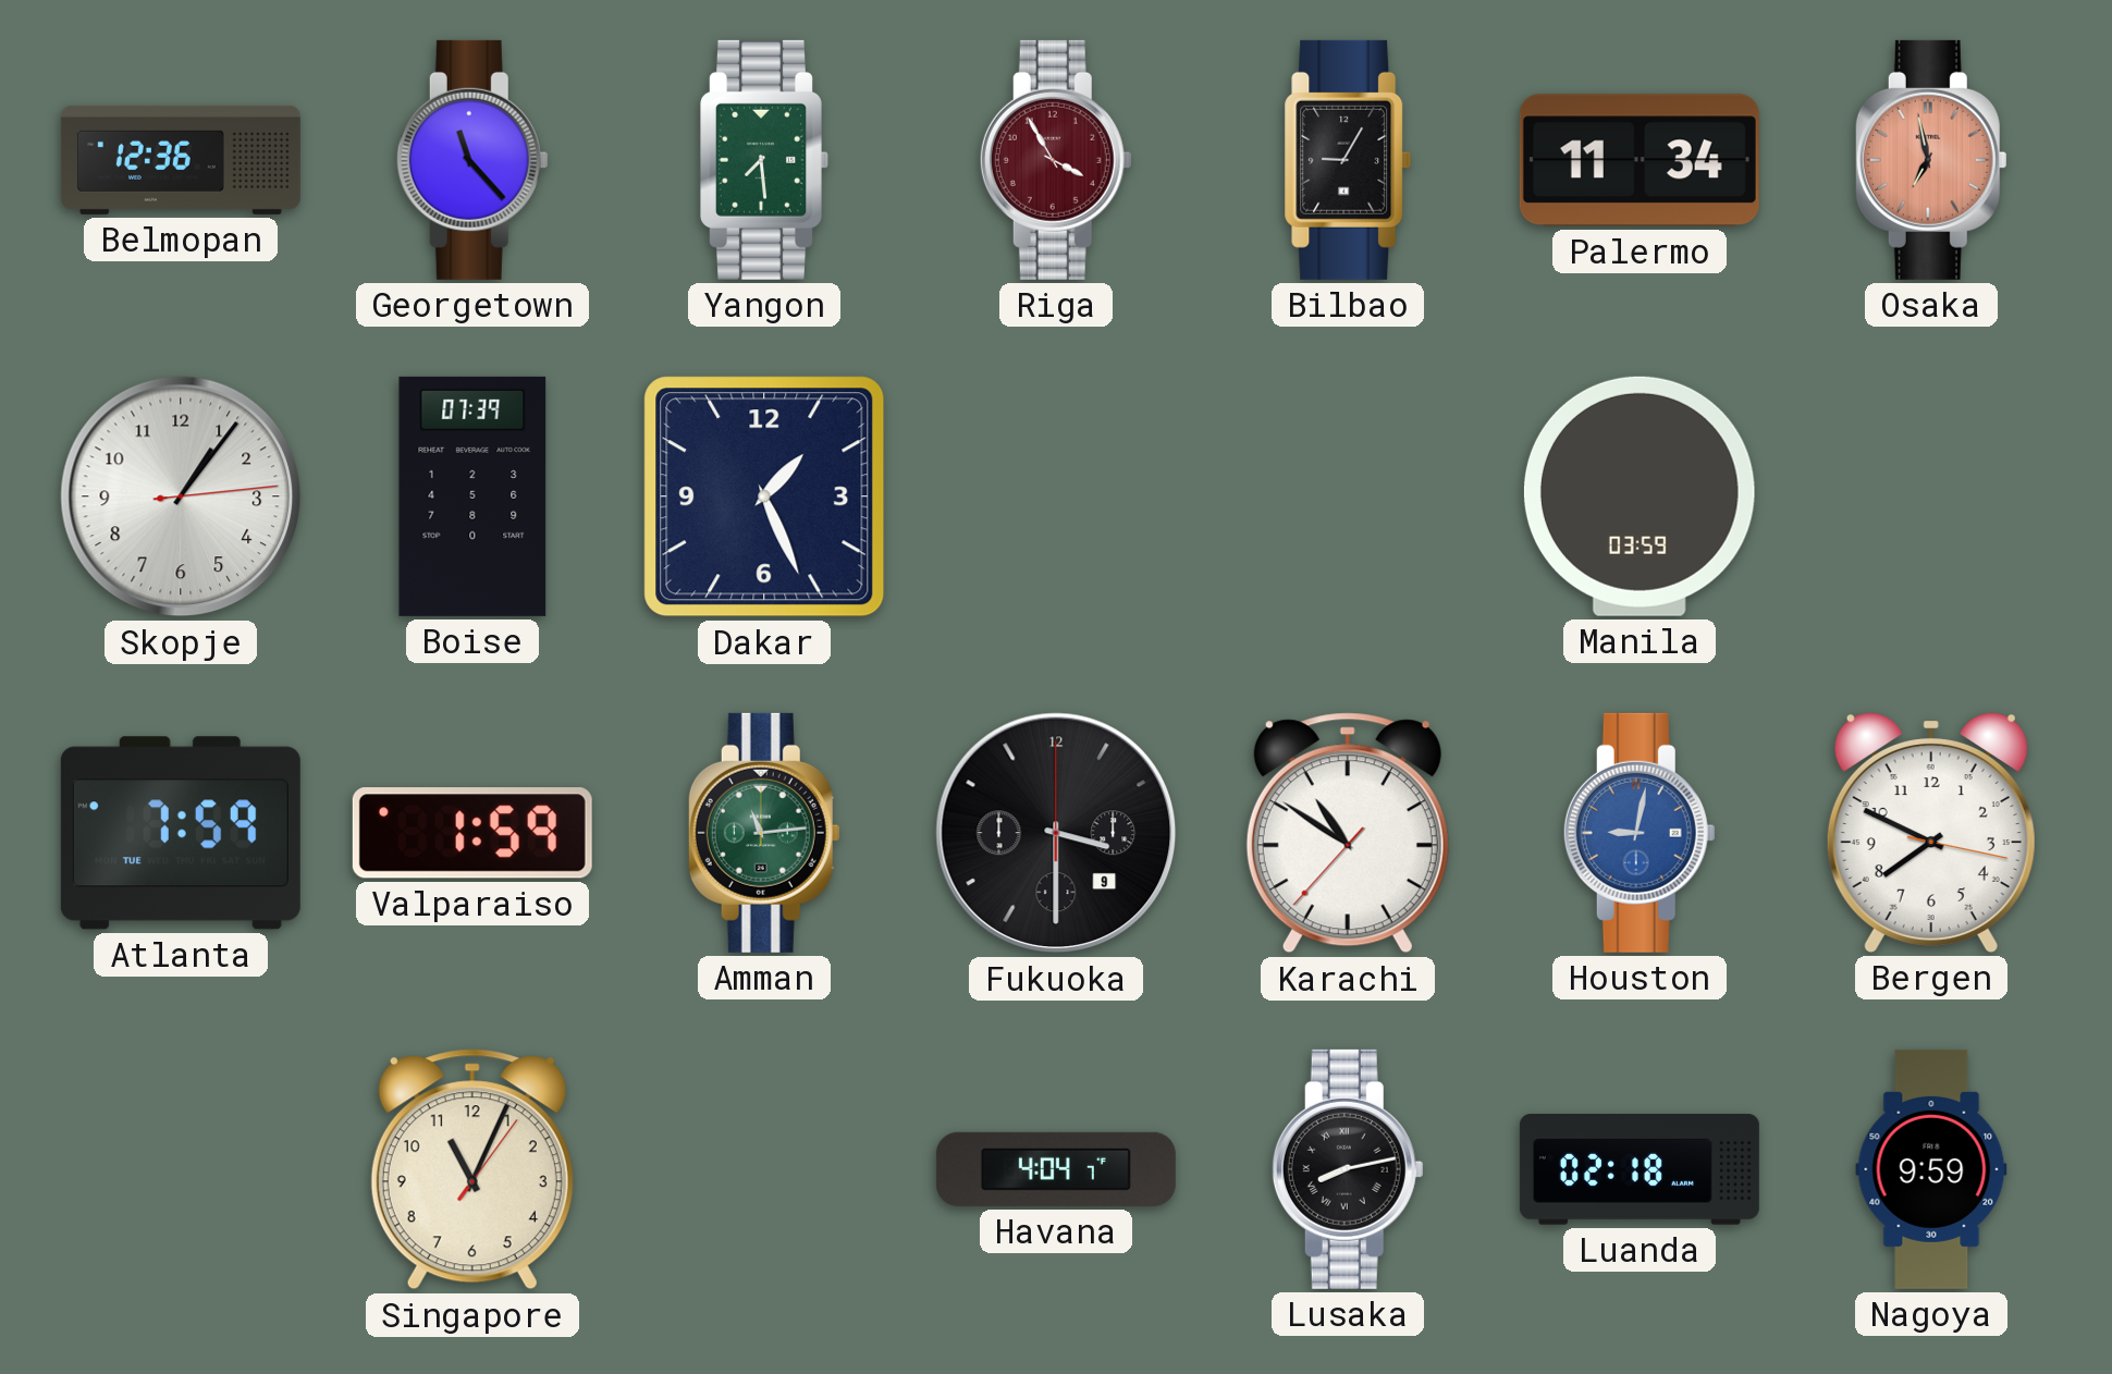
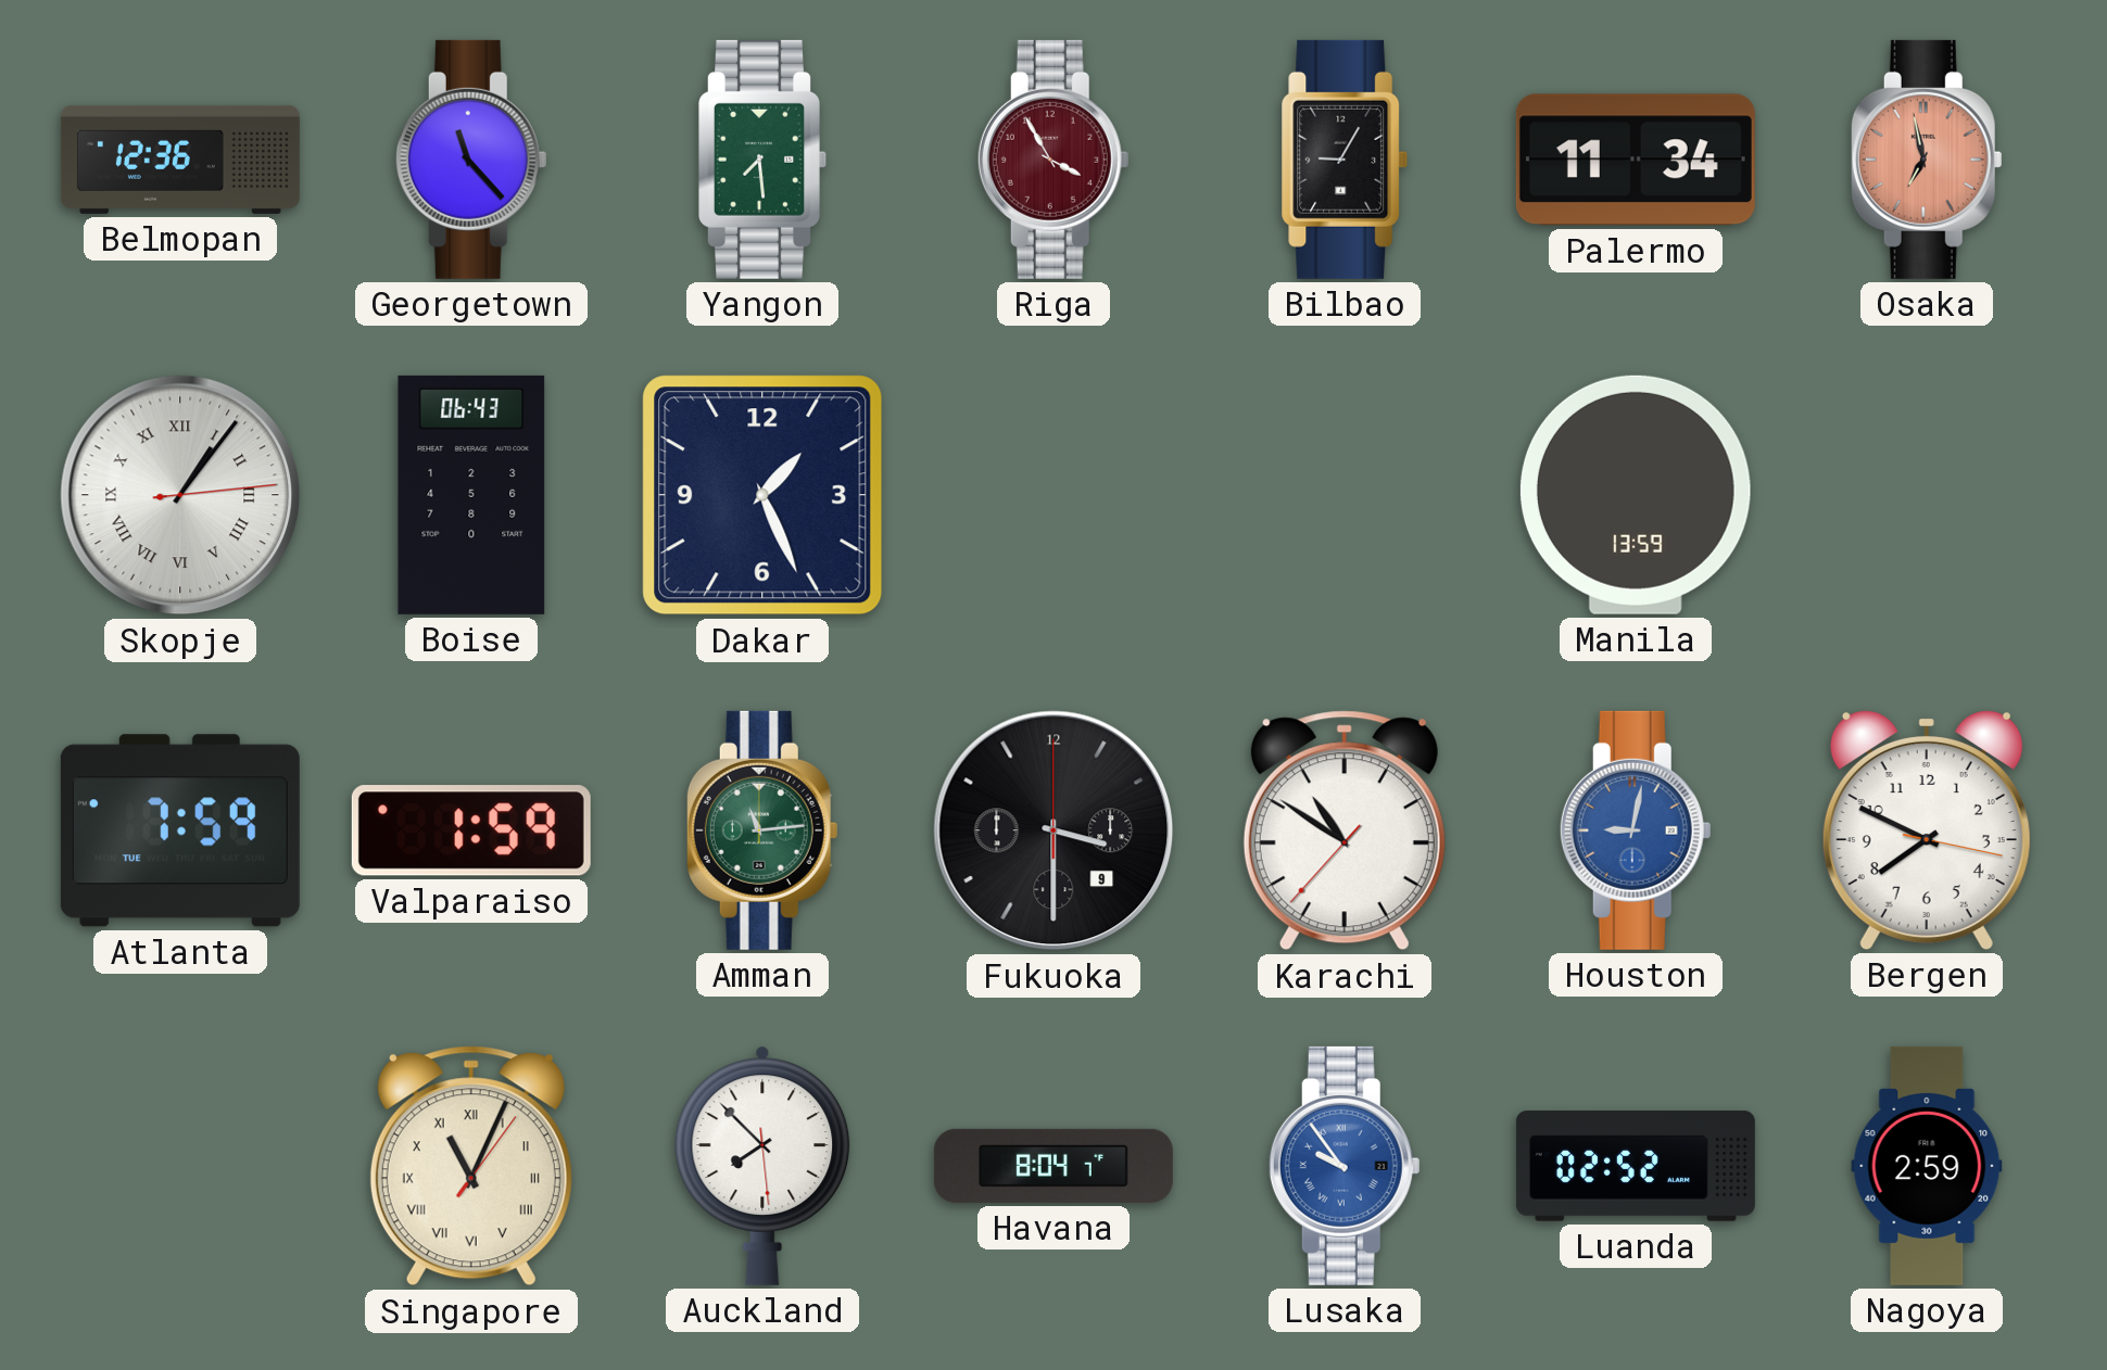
Skopje numerals: Arabic -> Roman (180, 495)
Boise: 07:39 -> 06:43 (471, 495)
Manila: 03:59 -> 13:59 (1636, 495)
Singapore numerals: Arabic -> Roman (471, 1166)
Auckland: none -> 7:52 (762, 1166)
Havana: 4:04 -> 8:04 (1053, 1166)
Lusaka: 8:13 -> 9:54 (1345, 1166)
Lusaka dial: black -> blue (1345, 1166)
Luanda: 02:18 -> 02:52 (1636, 1166)
Nagoya: 9:59 -> 2:59 (1927, 1166)
